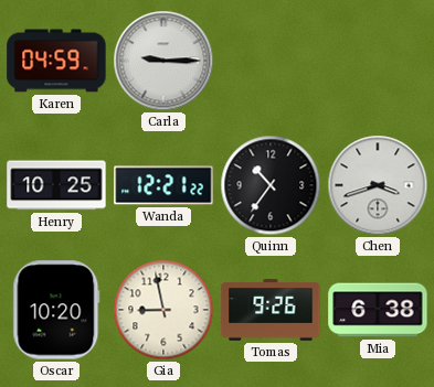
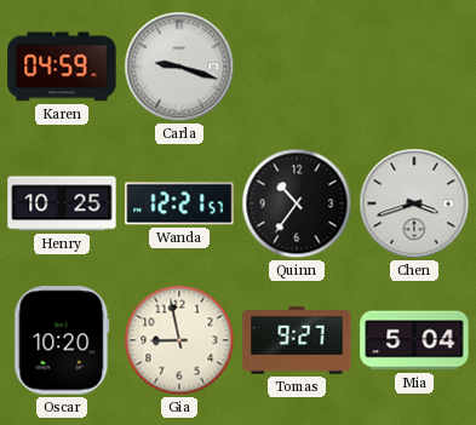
Carla: 9:15 -> 9:18 (179, 67)
Wanda: 12:21:22 -> 12:21:57 (179, 203)
Tomas: 9:26 -> 9:27 (297, 340)
Mia: 6:38 -> 5:04 (414, 340)
